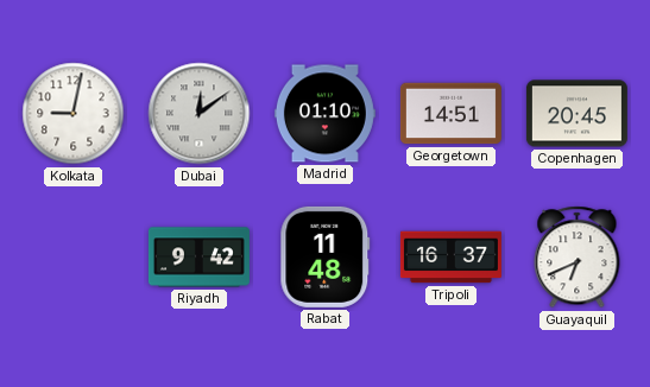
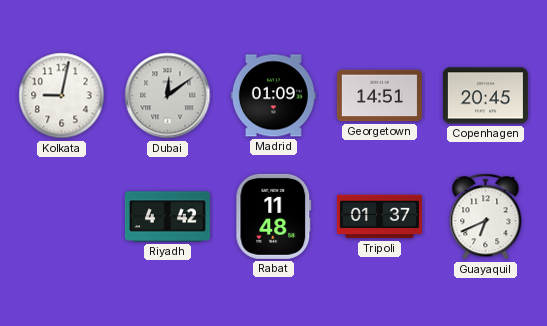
Madrid: 01:10 -> 01:09 (273, 96)
Riyadh: 9:42 -> 4:42 (167, 217)
Tripoli: 16:37 -> 01:37 (379, 217)
